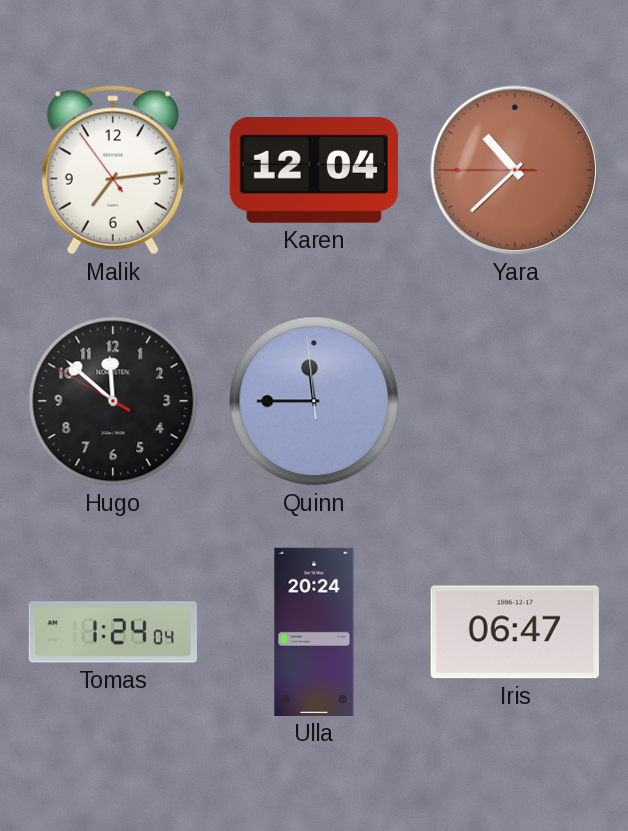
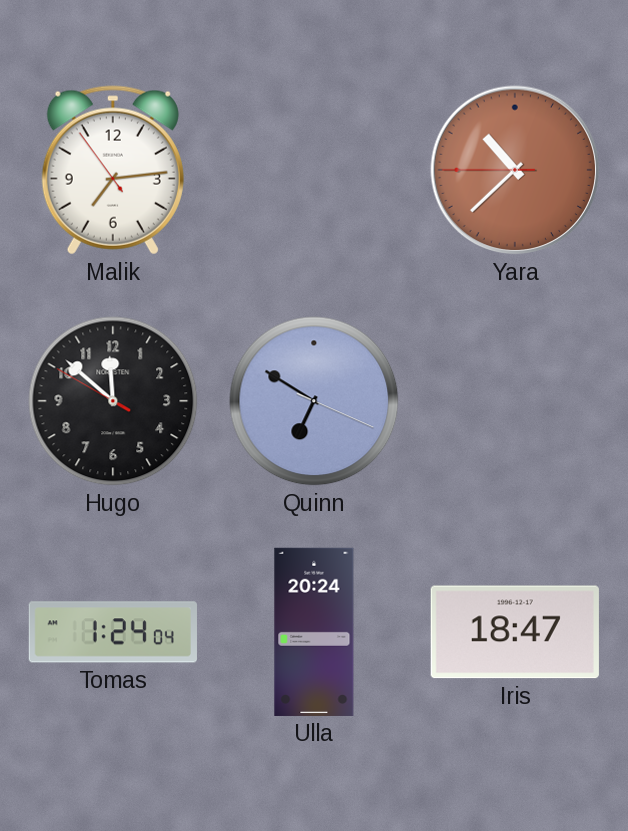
Karen: 12:04 -> none (314, 170)
Quinn: 11:44 -> 6:50 (314, 401)
Iris: 06:47 -> 18:47 (515, 632)
